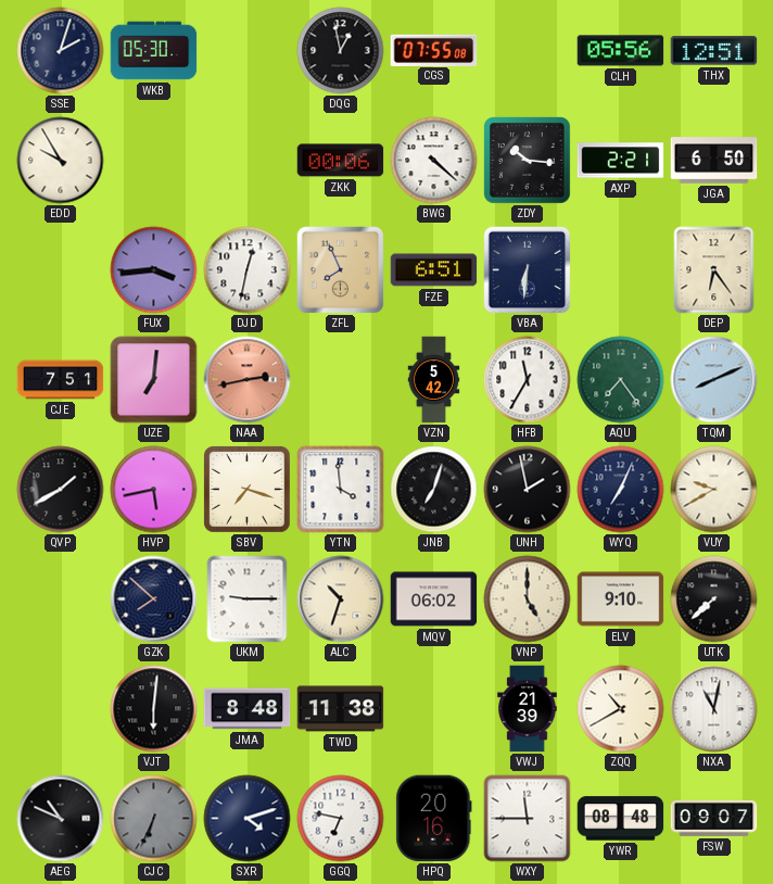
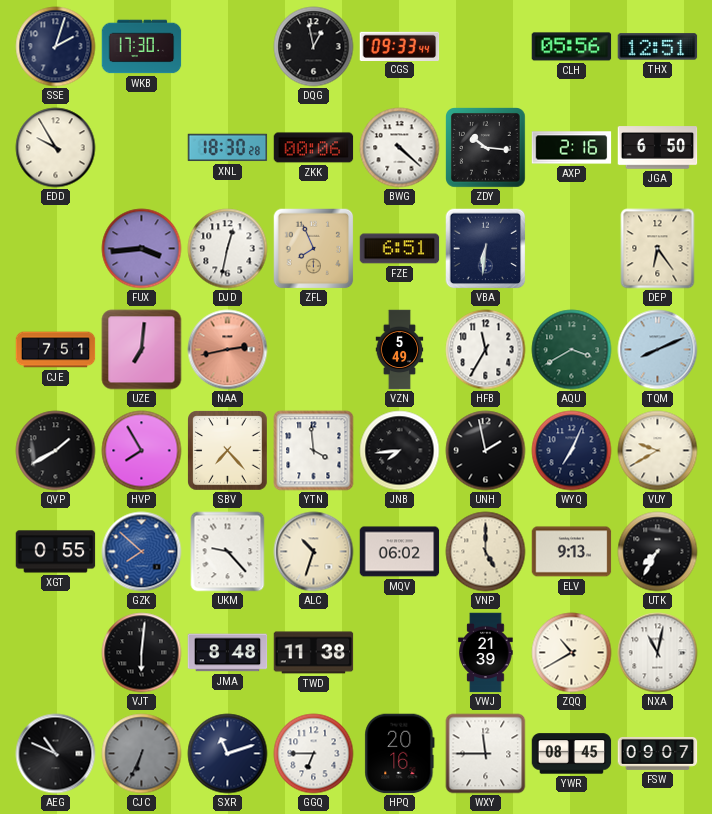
WKB: 05:30 -> 17:30 (142, 47)
CGS: 07:55 -> 09:33 (400, 46)
XNL: none -> 18:30 (228, 148)
AXP: 2:21 -> 2:16 (572, 148)
VZN: 5:42 -> 5:49 (400, 350)
AQU: 7:24 -> 3:40 (572, 350)
HVP: 5:43 -> 7:55 (142, 451)
SBV: 7:18 -> 7:23 (228, 451)
JNB: 7:03 -> 7:44 (400, 451)
XGT: none -> 0:55 (56, 552)
GZK dial: navy -> blue (142, 552)
UKM: 9:15 -> 9:23 (228, 552)
ELV: 9:10 -> 9:13 (572, 552)
UTK: 7:38 -> 7:35 (658, 552)
SXR: 4:12 -> 11:12 (228, 754)
GGQ: 6:47 -> 6:45 (314, 754)
YWR: 08:48 -> 08:45 (572, 754)
